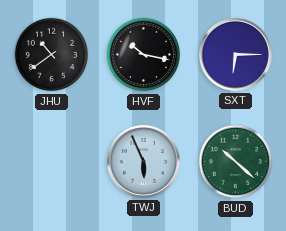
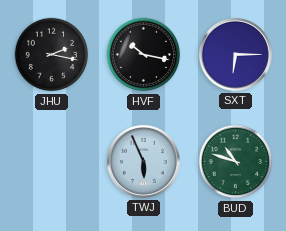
JHU: 10:39 -> 2:17 (52, 55)
BUD: 10:22 -> 10:48 (236, 162)
